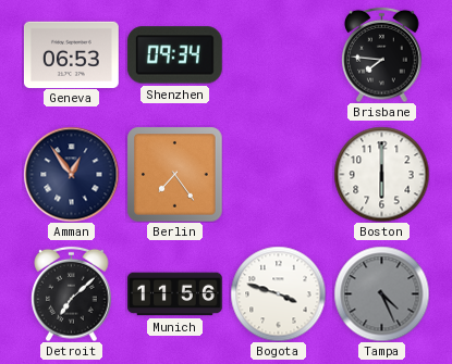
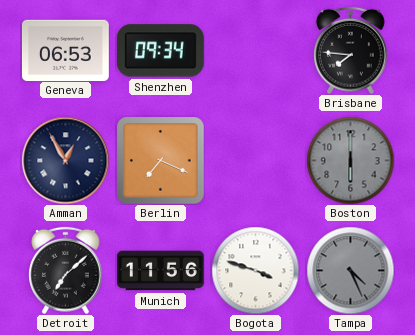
Amman: 12:54 -> 12:55 (65, 160)
Berlin: 7:24 -> 7:19 (160, 160)
Boston dial: white -> grey (350, 160)
